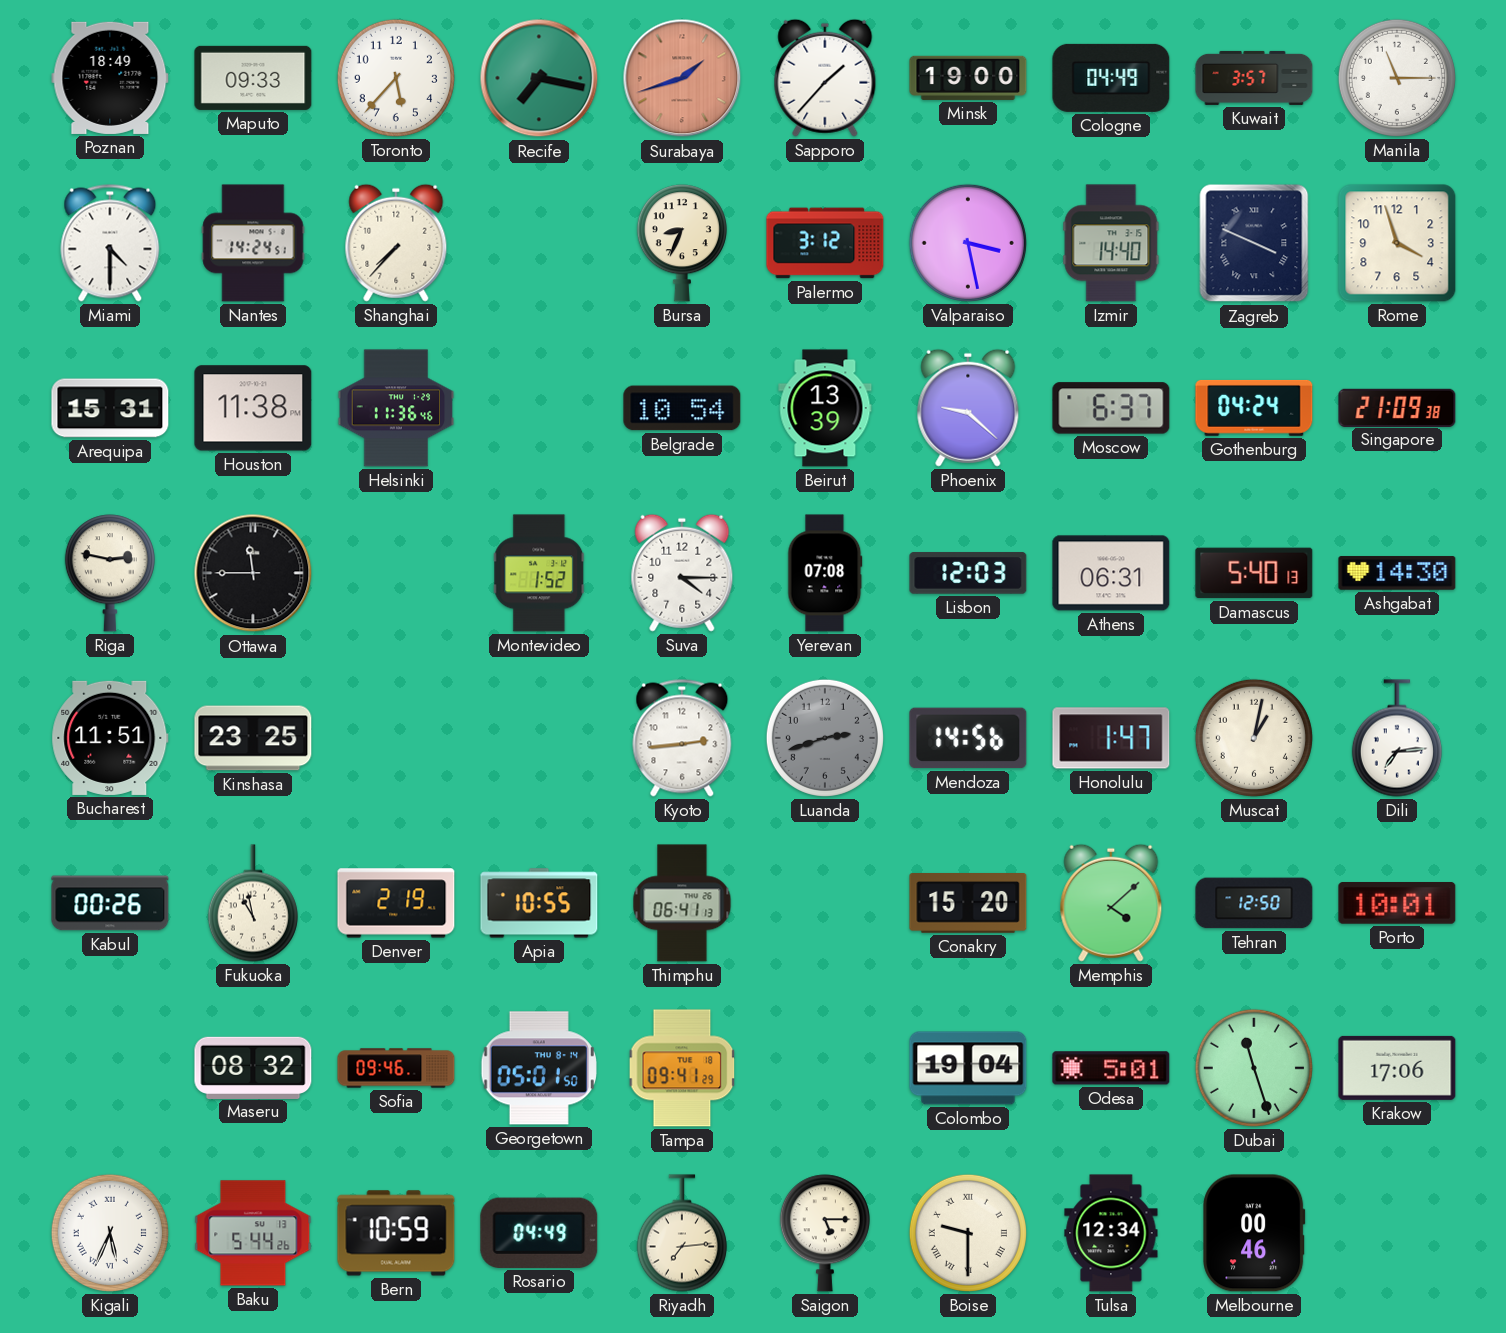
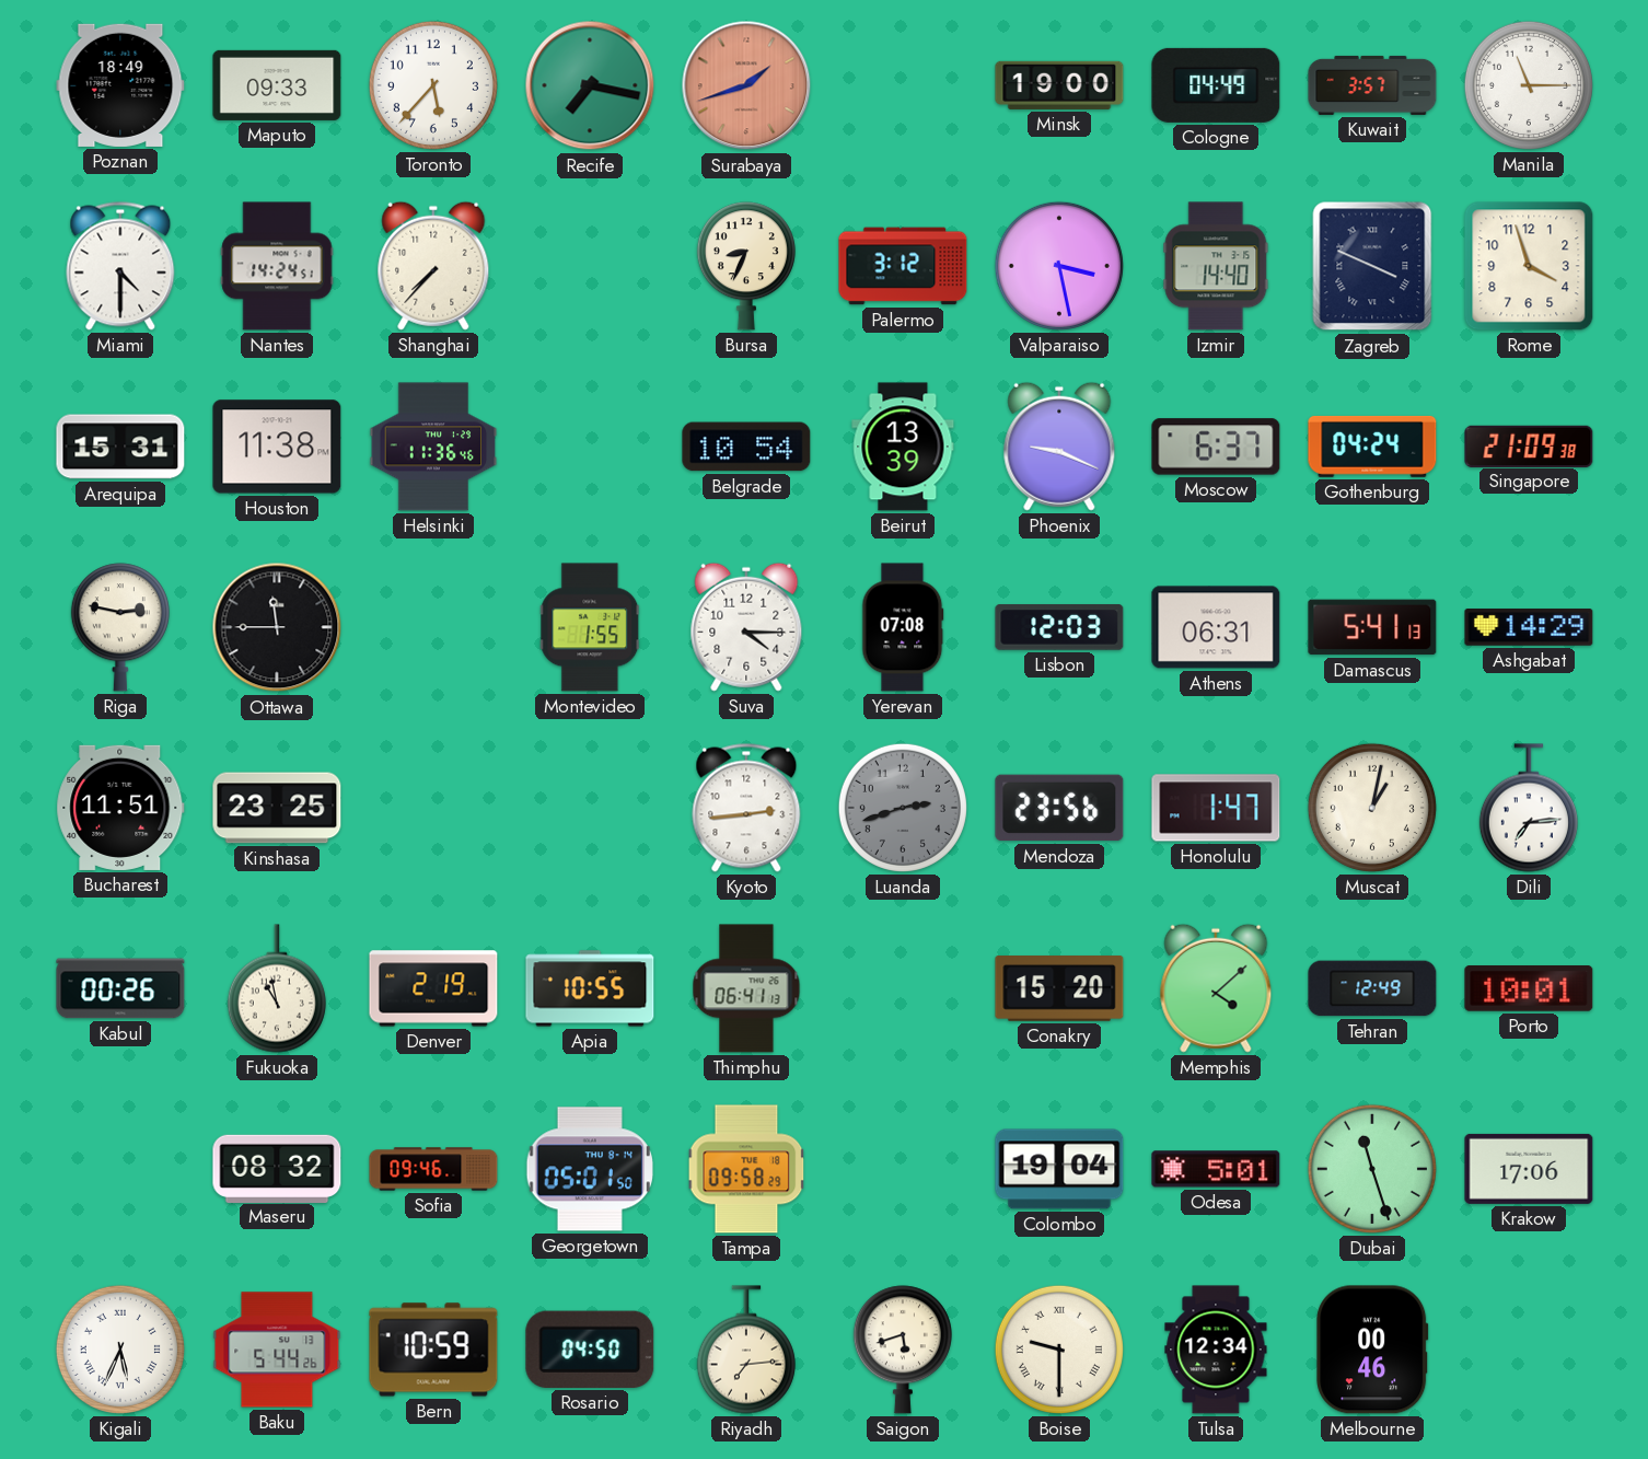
Sapporo: 1:37 -> none (825, 78)
Phoenix: 9:22 -> 9:19 (1059, 447)
Montevideo: 1:52 -> 1:55 (590, 627)
Damascus: 5:40 -> 5:41 (1372, 627)
Ashgabat: 14:30 -> 14:29 (1529, 627)
Mendoza: 14:56 -> 23:56 (1059, 808)
Tehran: 12:50 -> 12:49 (1372, 988)
Tampa: 09:41 -> 09:58 (746, 1169)
Rosario: 04:49 -> 04:50 (590, 1350)
Saigon: 5:15 -> 5:42 (903, 1350)
